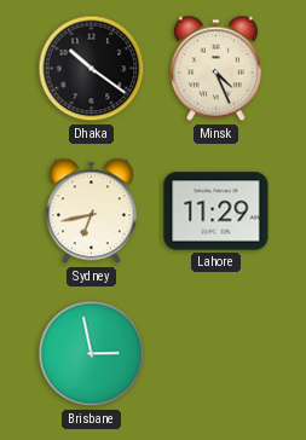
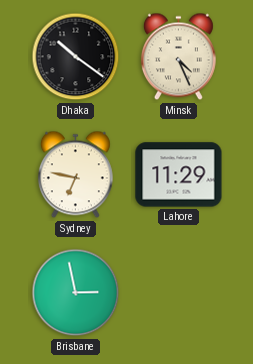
Sydney: 6:43 -> 6:47 (75, 175)
